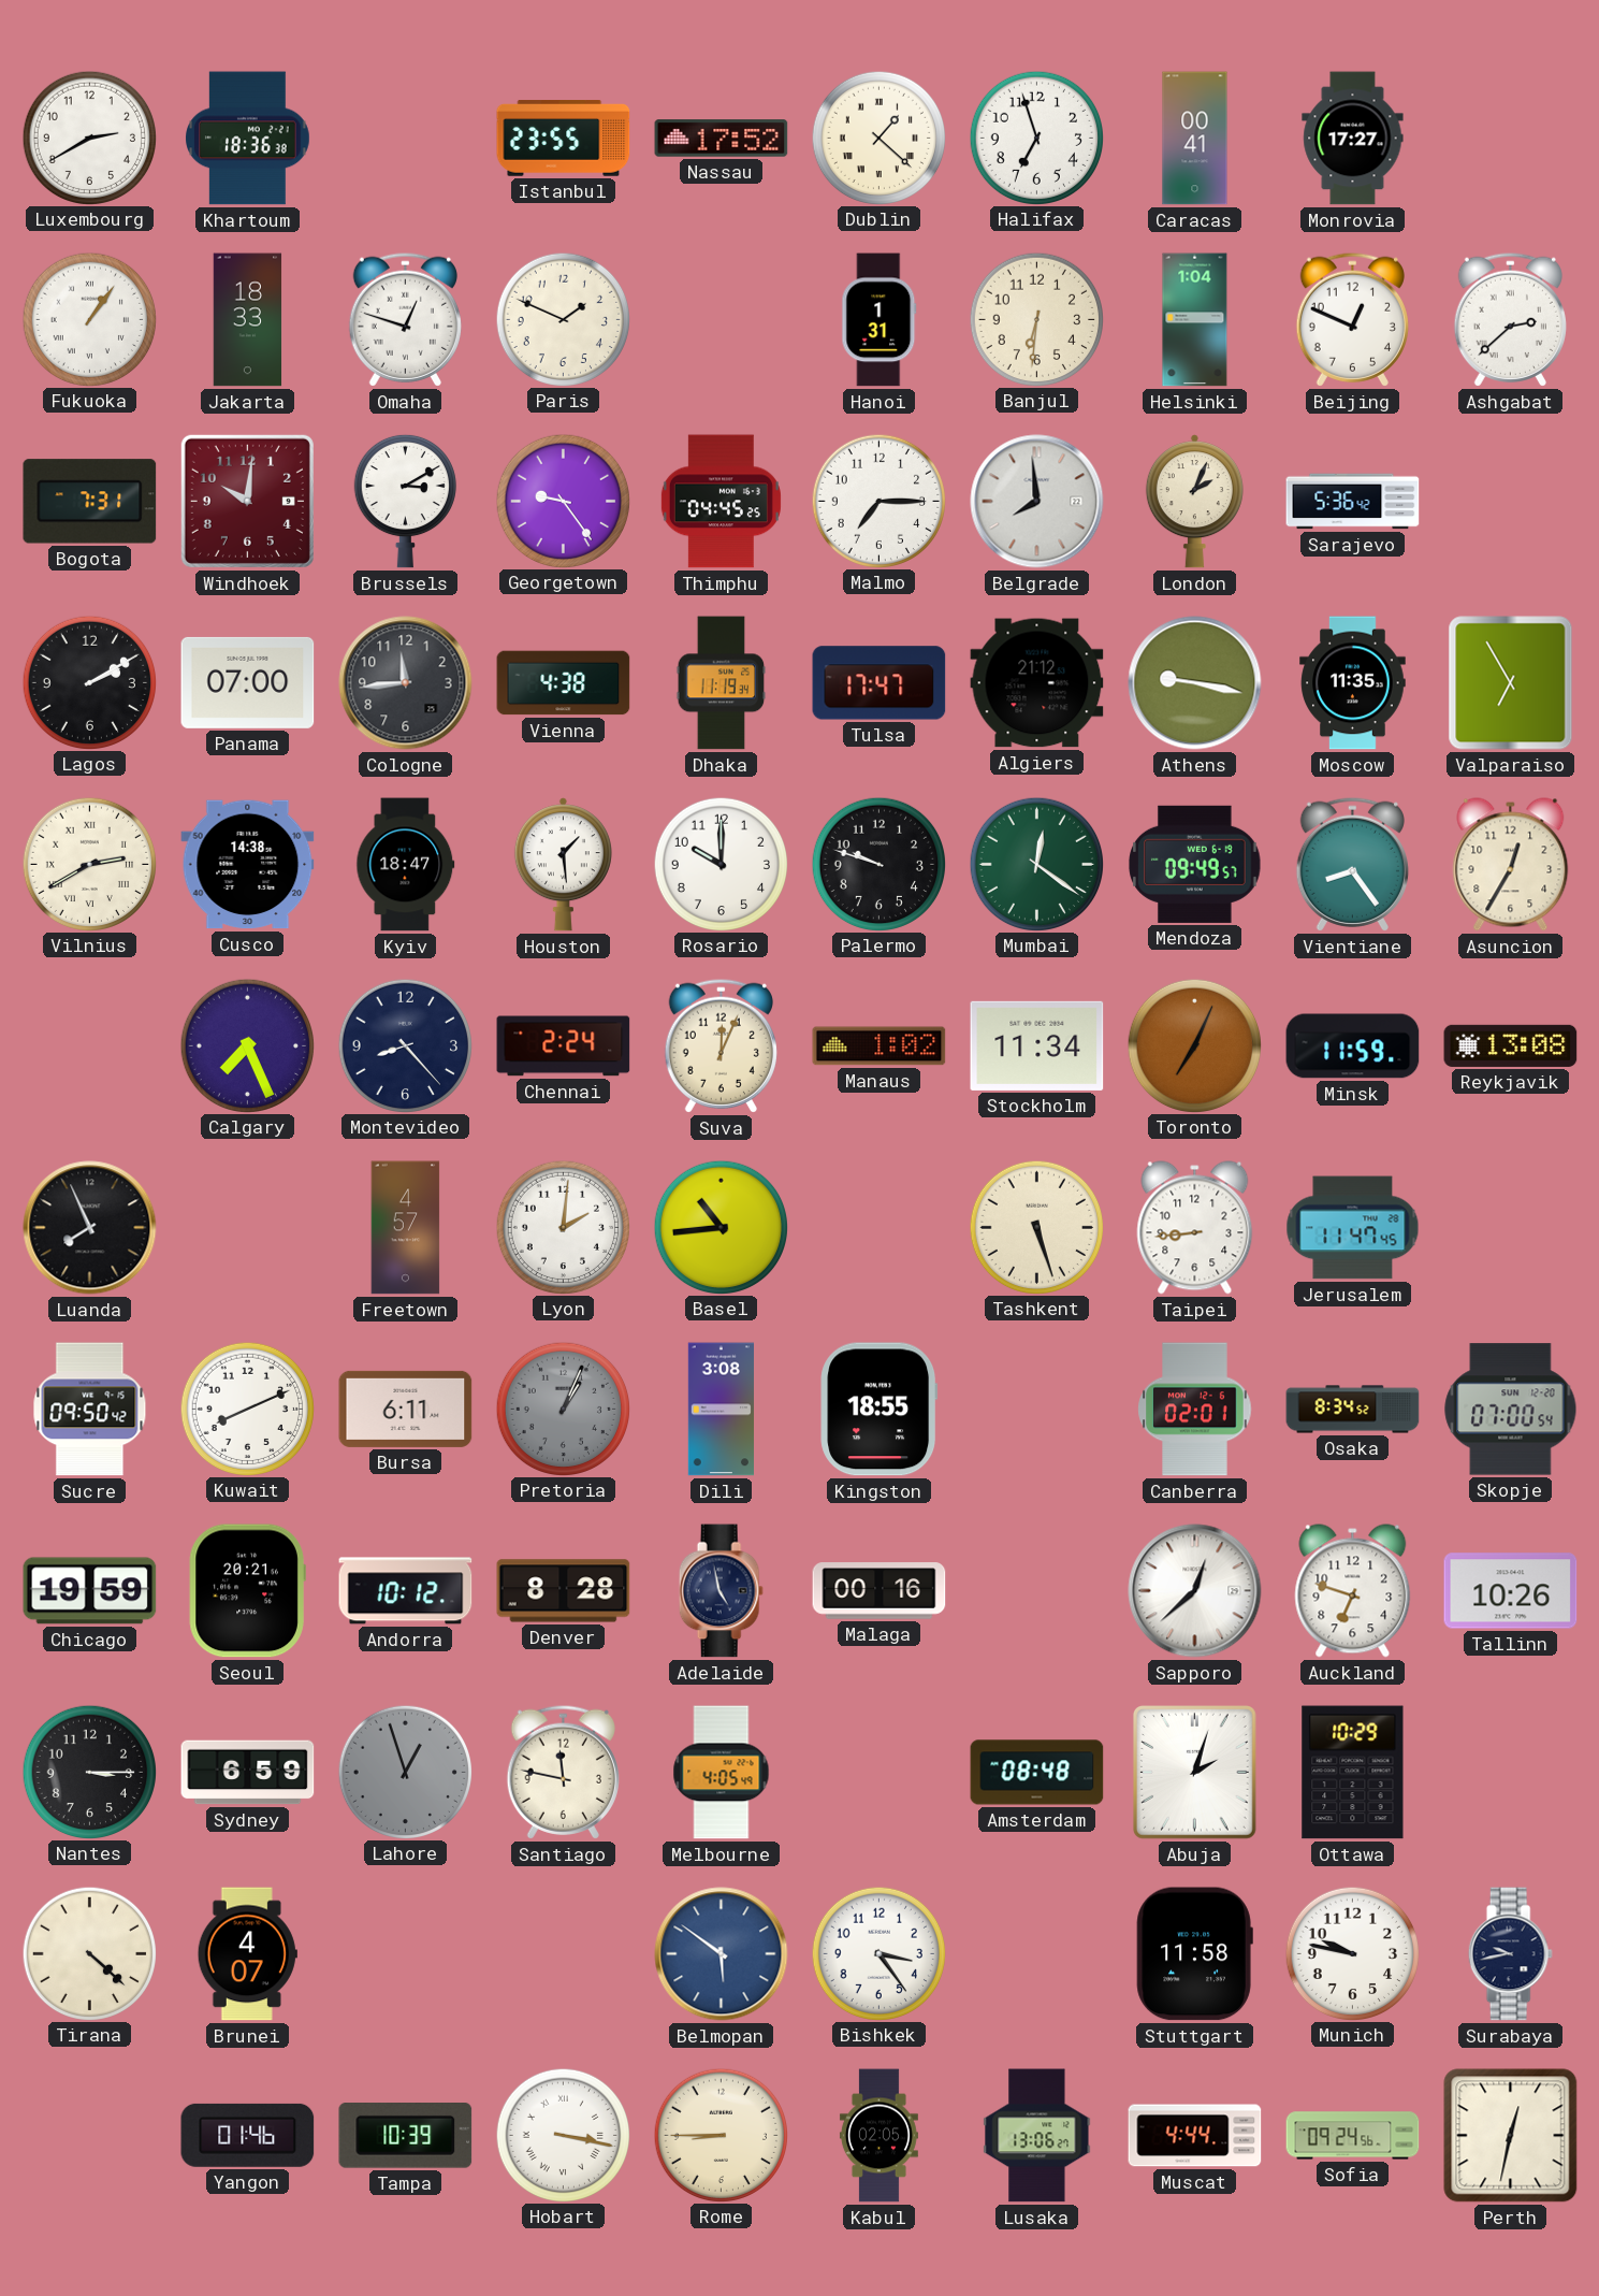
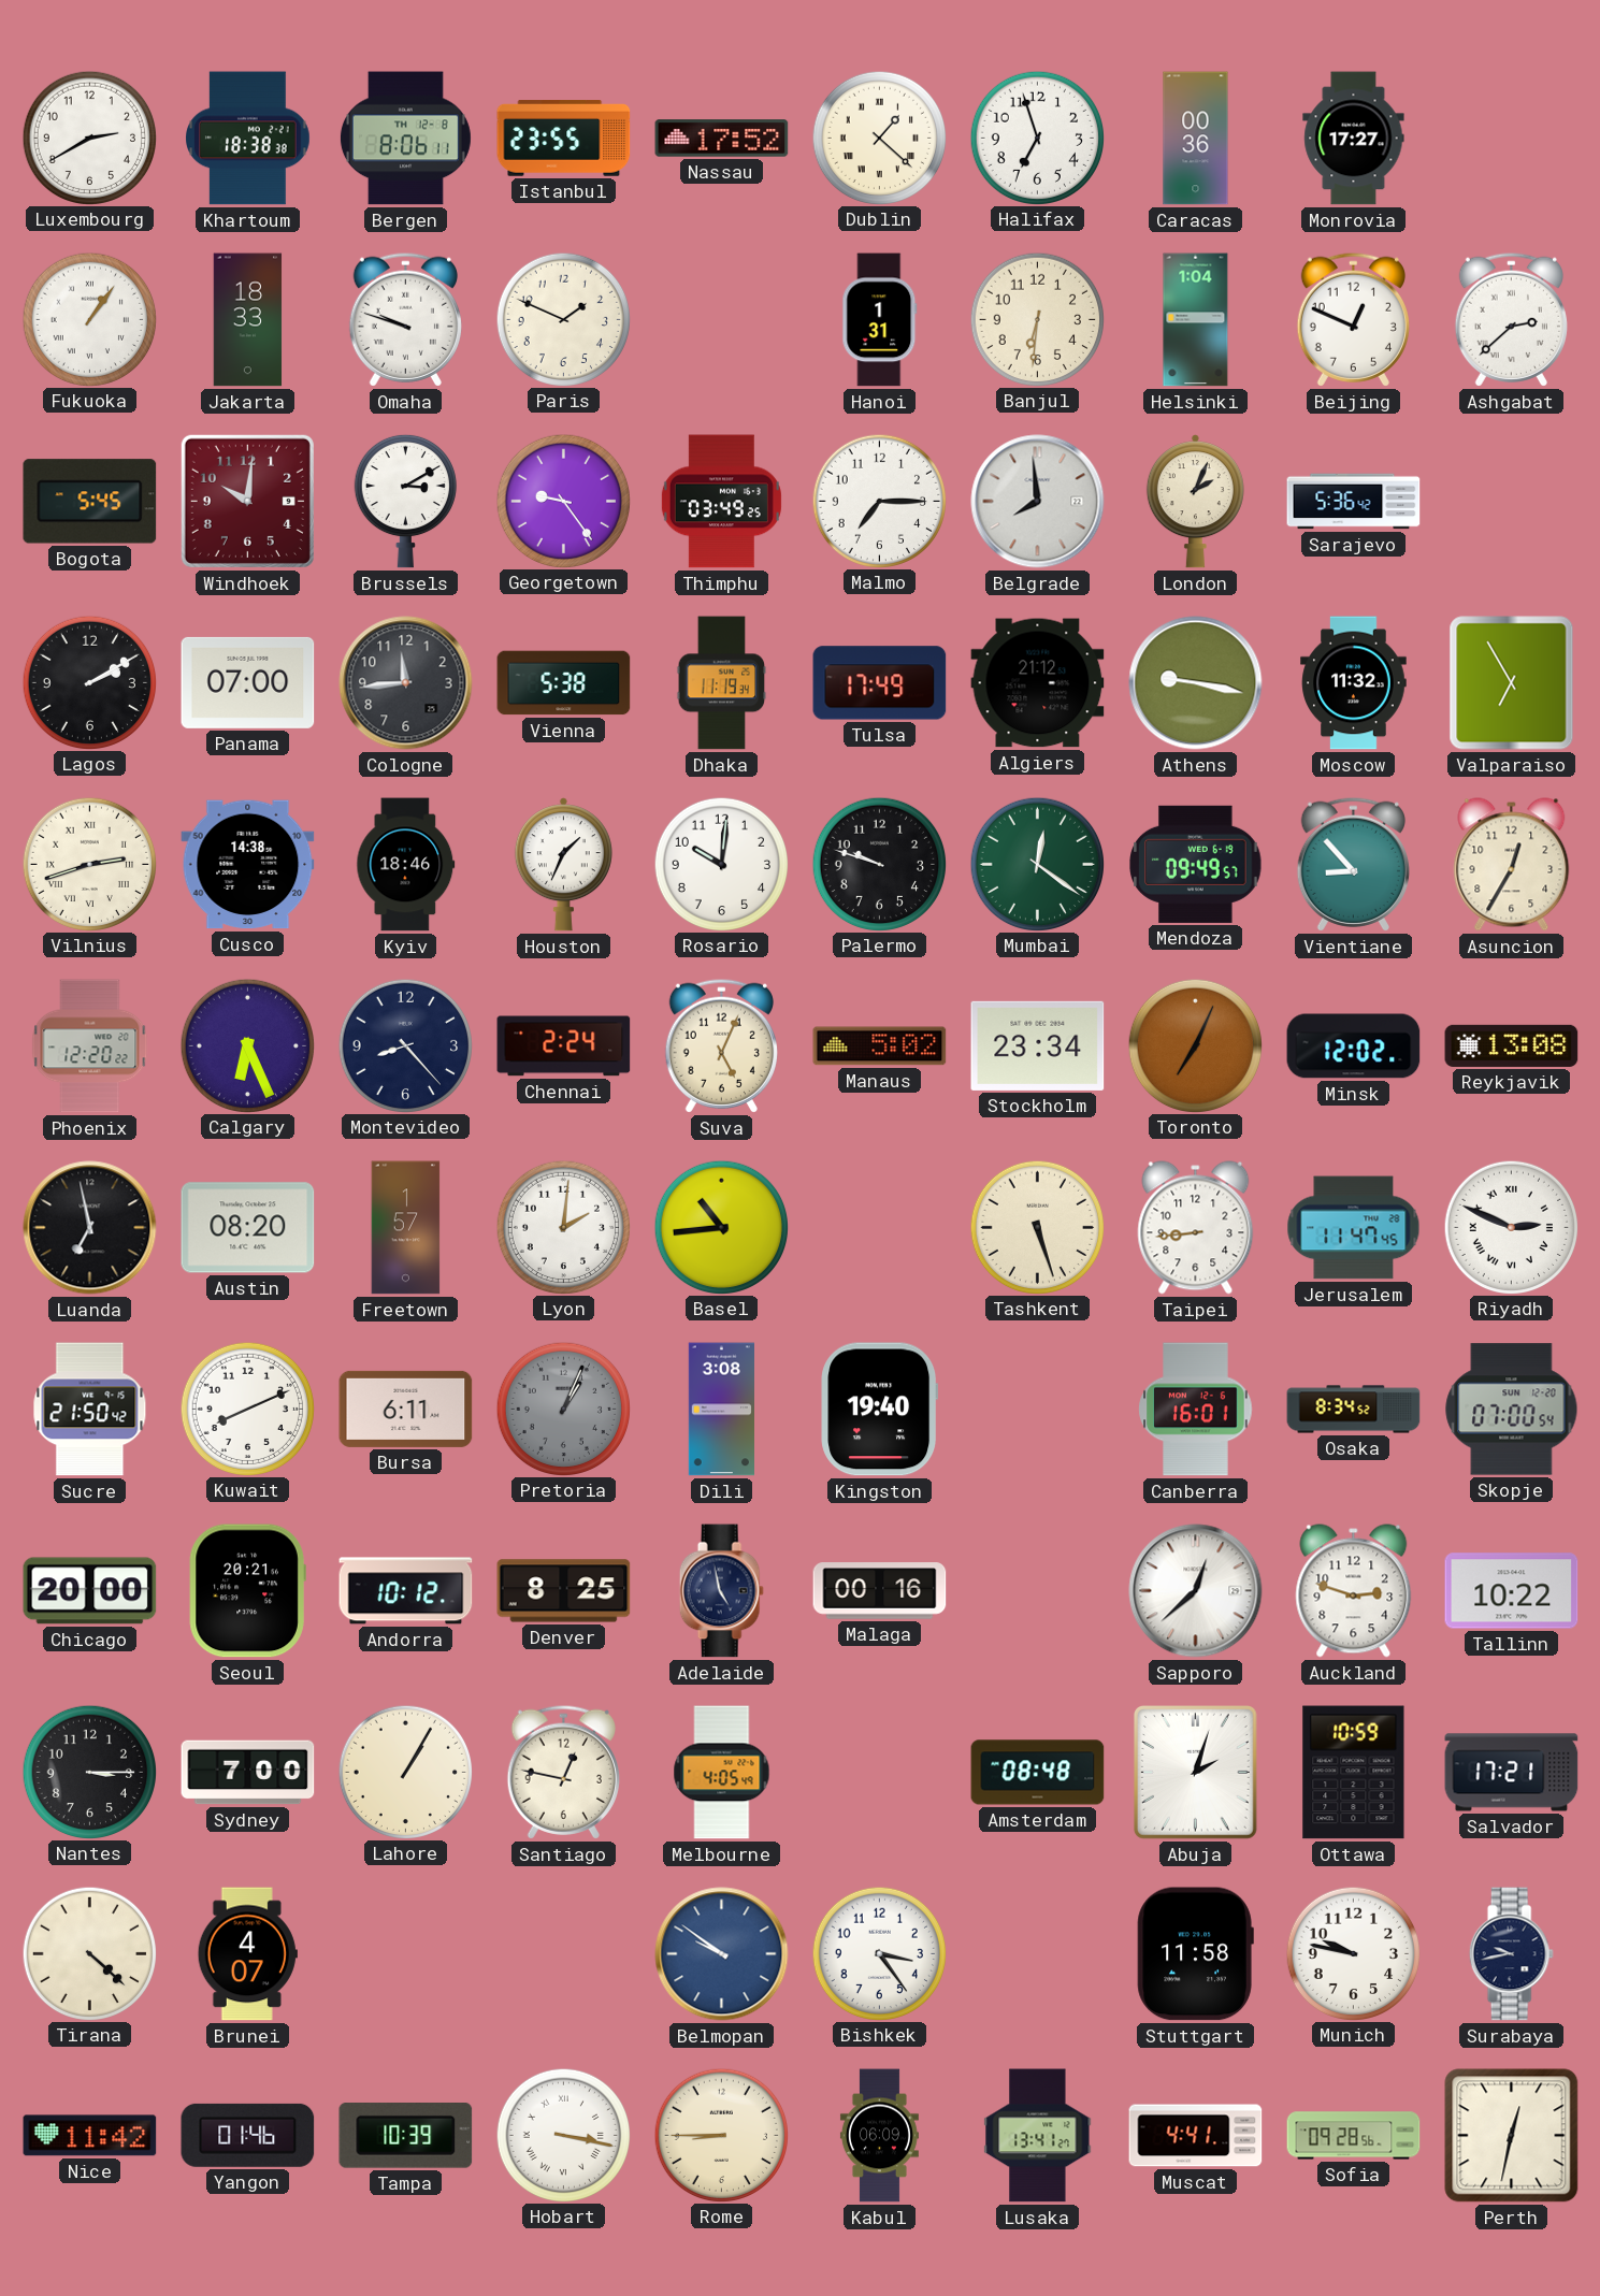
Khartoum: 18:36 -> 18:38 (248, 139)
Bergen: none -> 8:06 (405, 139)
Caracas: 00:41 -> 00:36 (1196, 139)
Omaha: 12:48 -> 9:48 (405, 319)
Bogota: 7:31 -> 5:45 (90, 502)
Thimphu: 04:45 -> 03:49 (721, 502)
Vienna: 4:38 -> 5:38 (564, 683)
Tulsa: 17:47 -> 17:49 (880, 683)
Moscow: 11:35 -> 11:32 (1354, 683)
Vilnius: 2:40 -> 2:42 (89, 864)
Kyiv: 18:47 -> 18:46 (406, 865)
Houston: 1:29 -> 1:34 (563, 865)
Rosario: 10:00 -> 10:01 (721, 864)
Vientiane: 8:24 -> 8:53 (1353, 864)
Phoenix: none -> 12:20 (90, 1046)
Calgary: 7:26 -> 6:26 (247, 1045)
Suva: 12:04 -> 5:04 (721, 1045)
Manaus: 1:02 -> 5:02 (880, 1046)
Stockholm: 11:34 -> 23:34 (1038, 1045)
Minsk: 11:59 -> 12:02 (1354, 1046)
Luanda: 7:56 -> 6:58 (90, 1228)
Austin: none -> 08:20 (248, 1228)
Freetown: 4:57 -> 1:57 (406, 1228)
Riyadh: none -> 2:49 (1511, 1227)
Sucre: 09:50 -> 21:50 (90, 1410)
Kingston: 18:55 -> 19:40 (880, 1410)
Canberra: 02:01 -> 16:01 (1196, 1410)
Chicago: 19:59 -> 20:00 (90, 1591)
Denver: 8:28 -> 8:25 (564, 1591)
Auckland: 6:48 -> 2:48 (1354, 1591)
Tallinn: 10:26 -> 10:22 (1512, 1591)
Sydney: 6:59 -> 7:00 (248, 1773)
Lahore: 12:57 -> 1:05 (405, 1772)
Lahore dial: grey -> cream (405, 1772)
Santiago: 11:47 -> 12:47 (563, 1772)
Ottawa: 10:29 -> 10:59 (1354, 1773)
Salvador: none -> 17:21 (1512, 1773)
Belmopan: 5:51 -> 9:51 (722, 1954)
Nice: none -> 11:42 (90, 2136)
Kabul: 02:05 -> 06:09 (879, 2136)
Lusaka: 13:06 -> 13:41 (1038, 2136)
Muscat: 4:44 -> 4:41 (1196, 2136)
Sofia: 09:24 -> 09:28 (1354, 2136)
